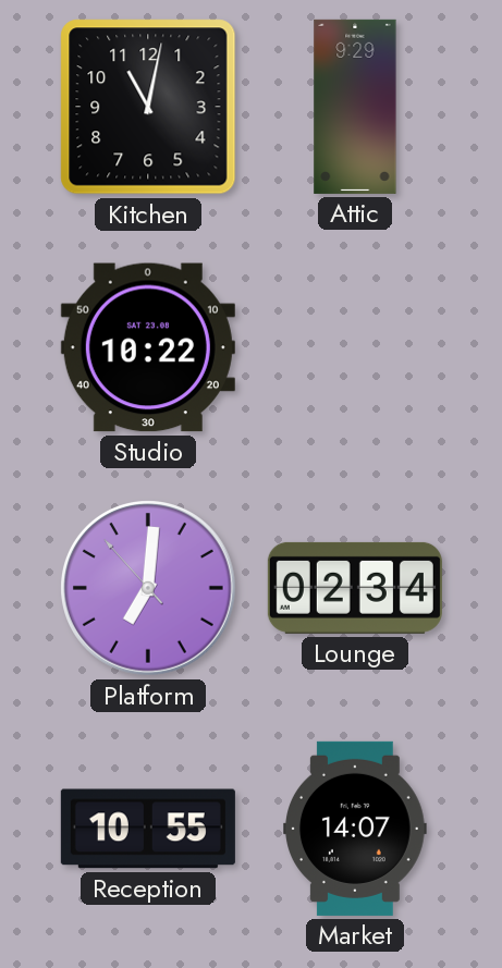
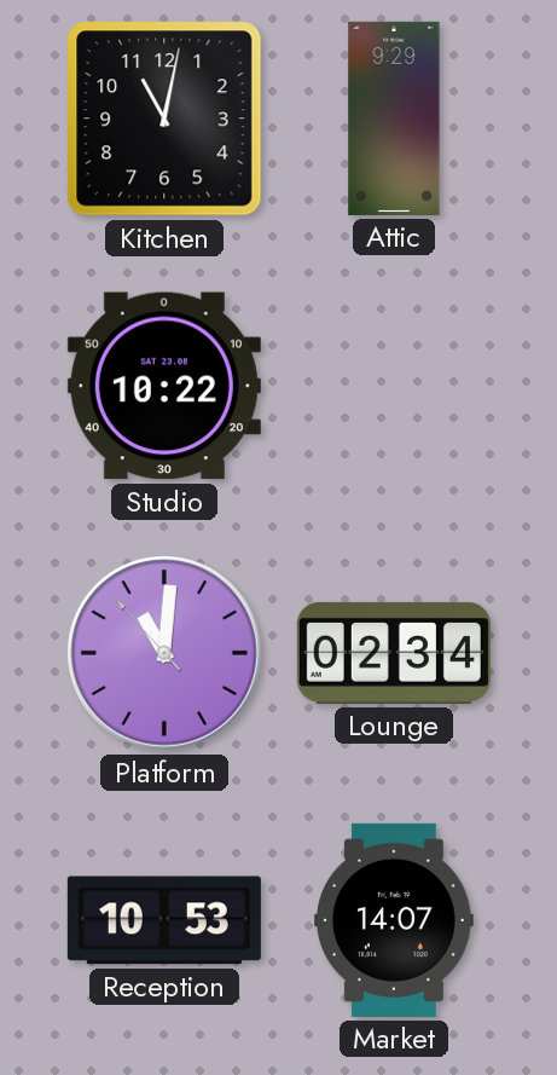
Platform: 7:00 -> 11:00 (166, 654)
Reception: 10:55 -> 10:53 (164, 920)
